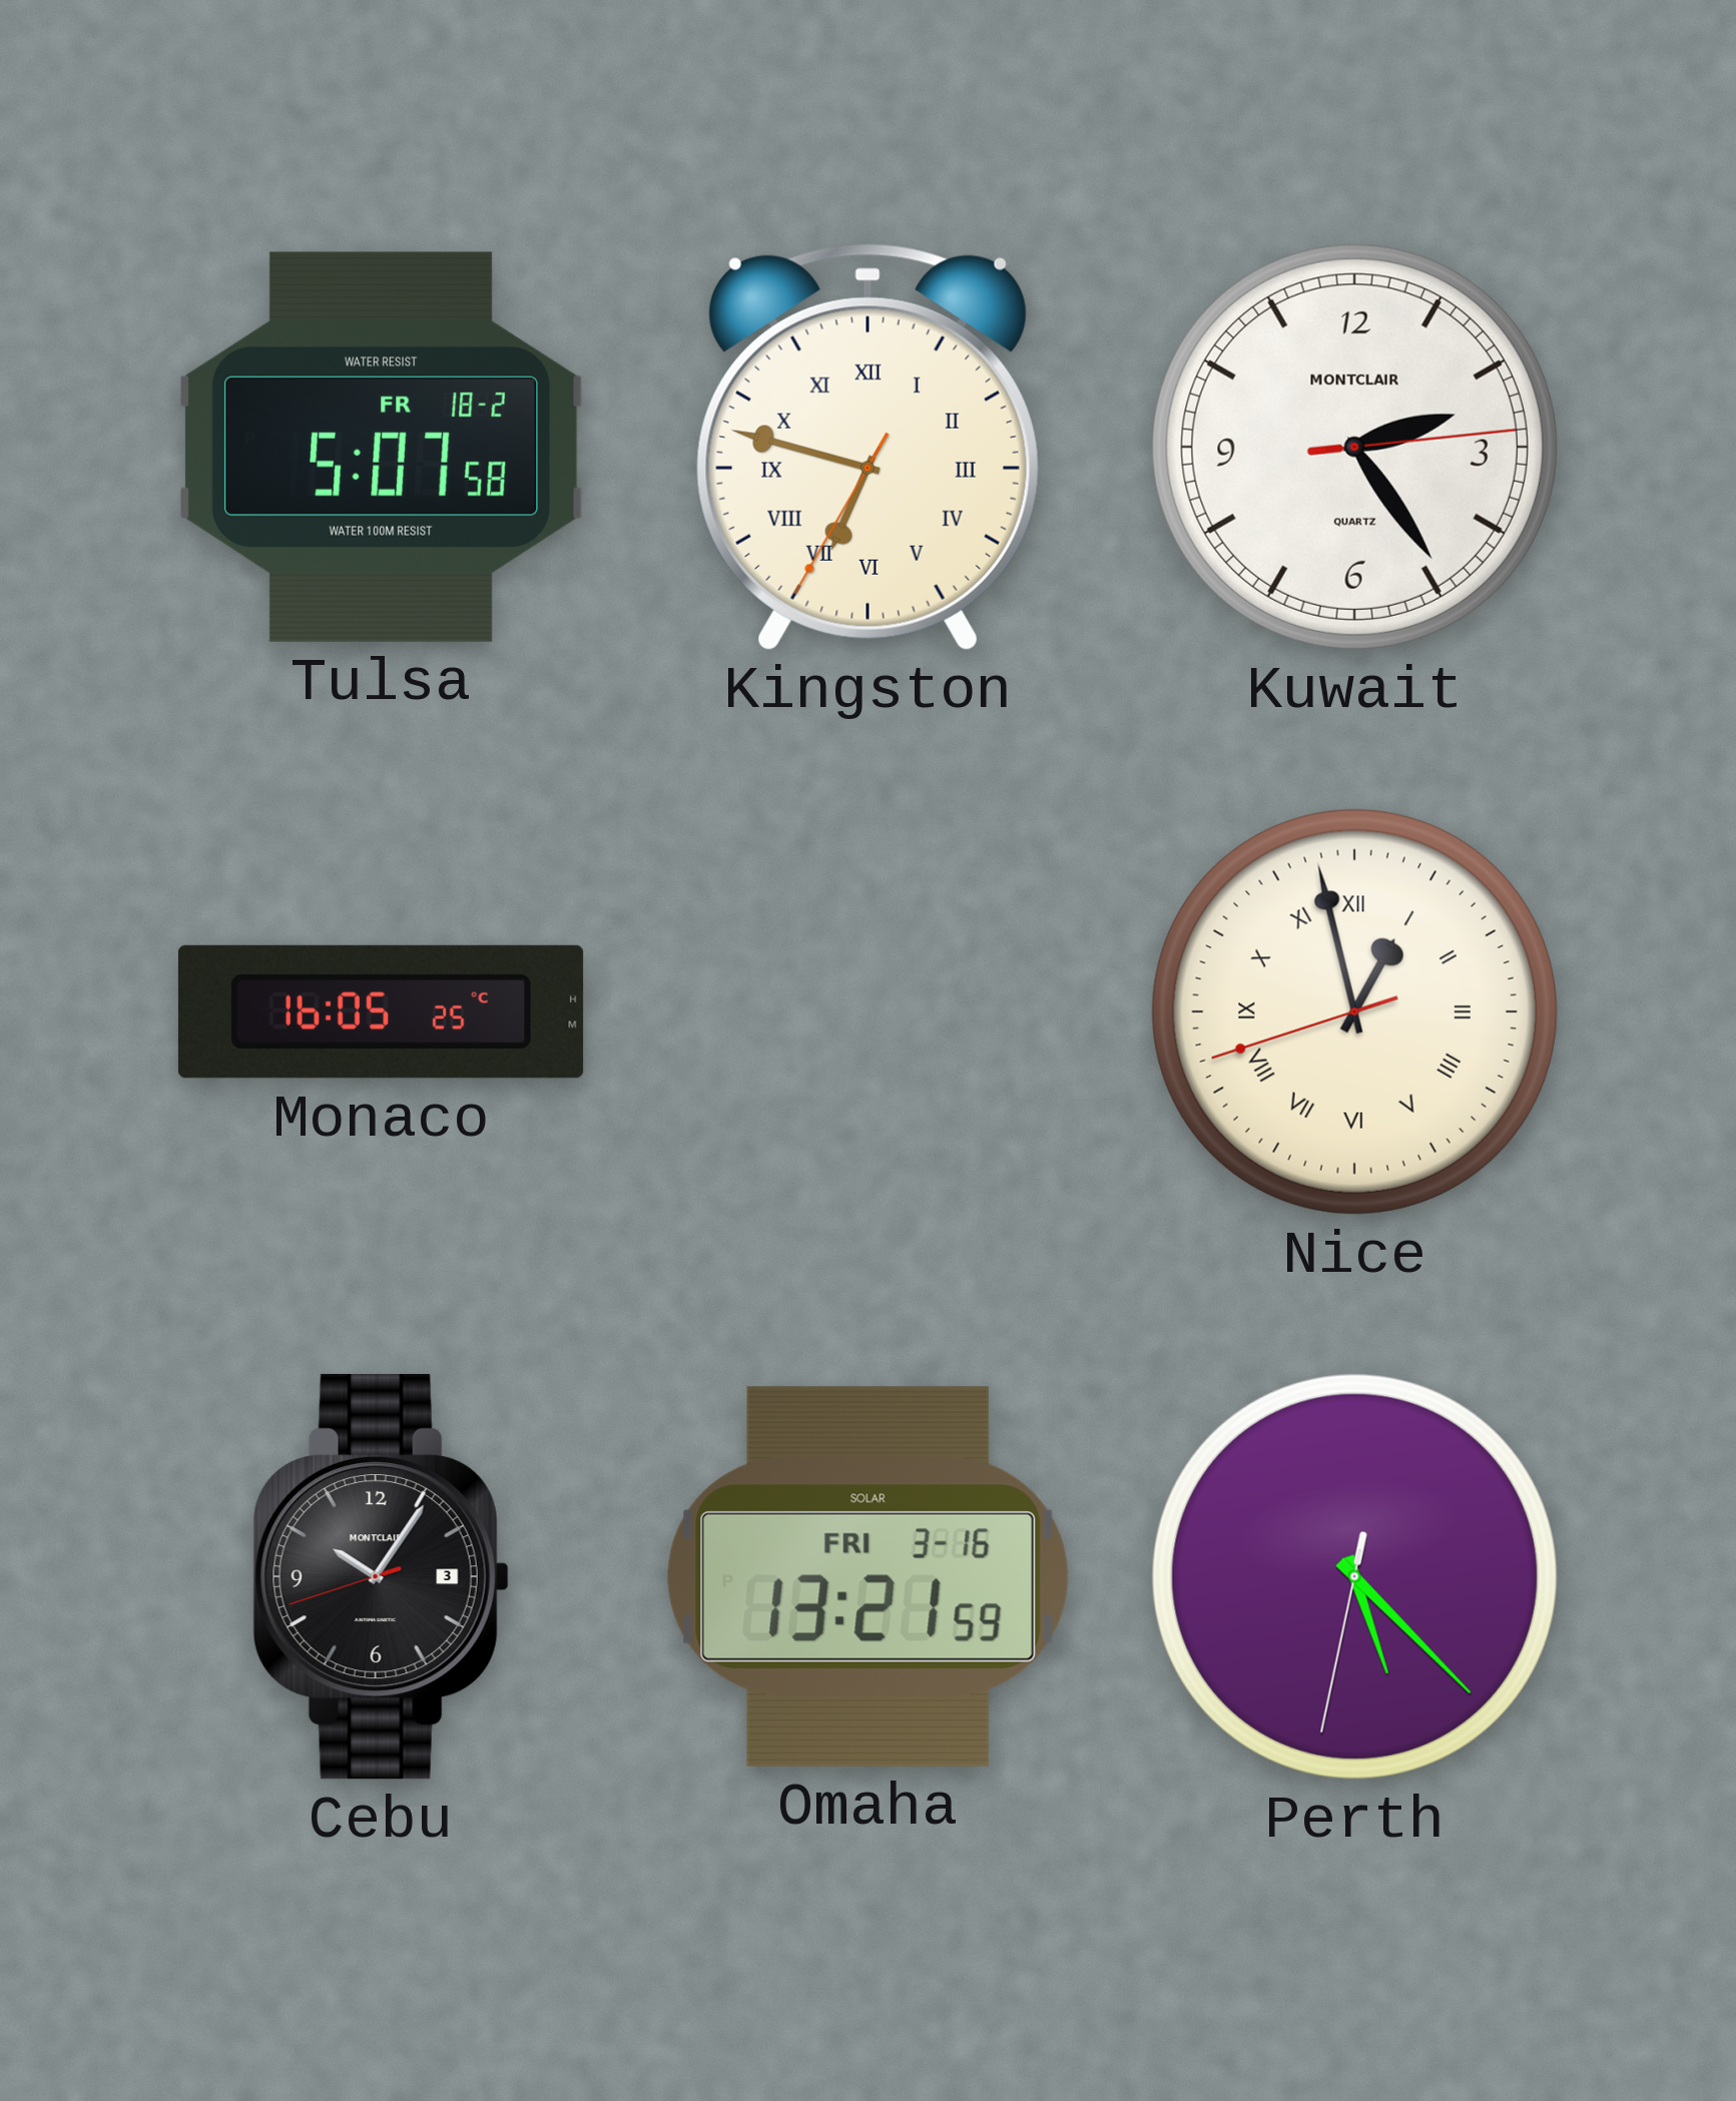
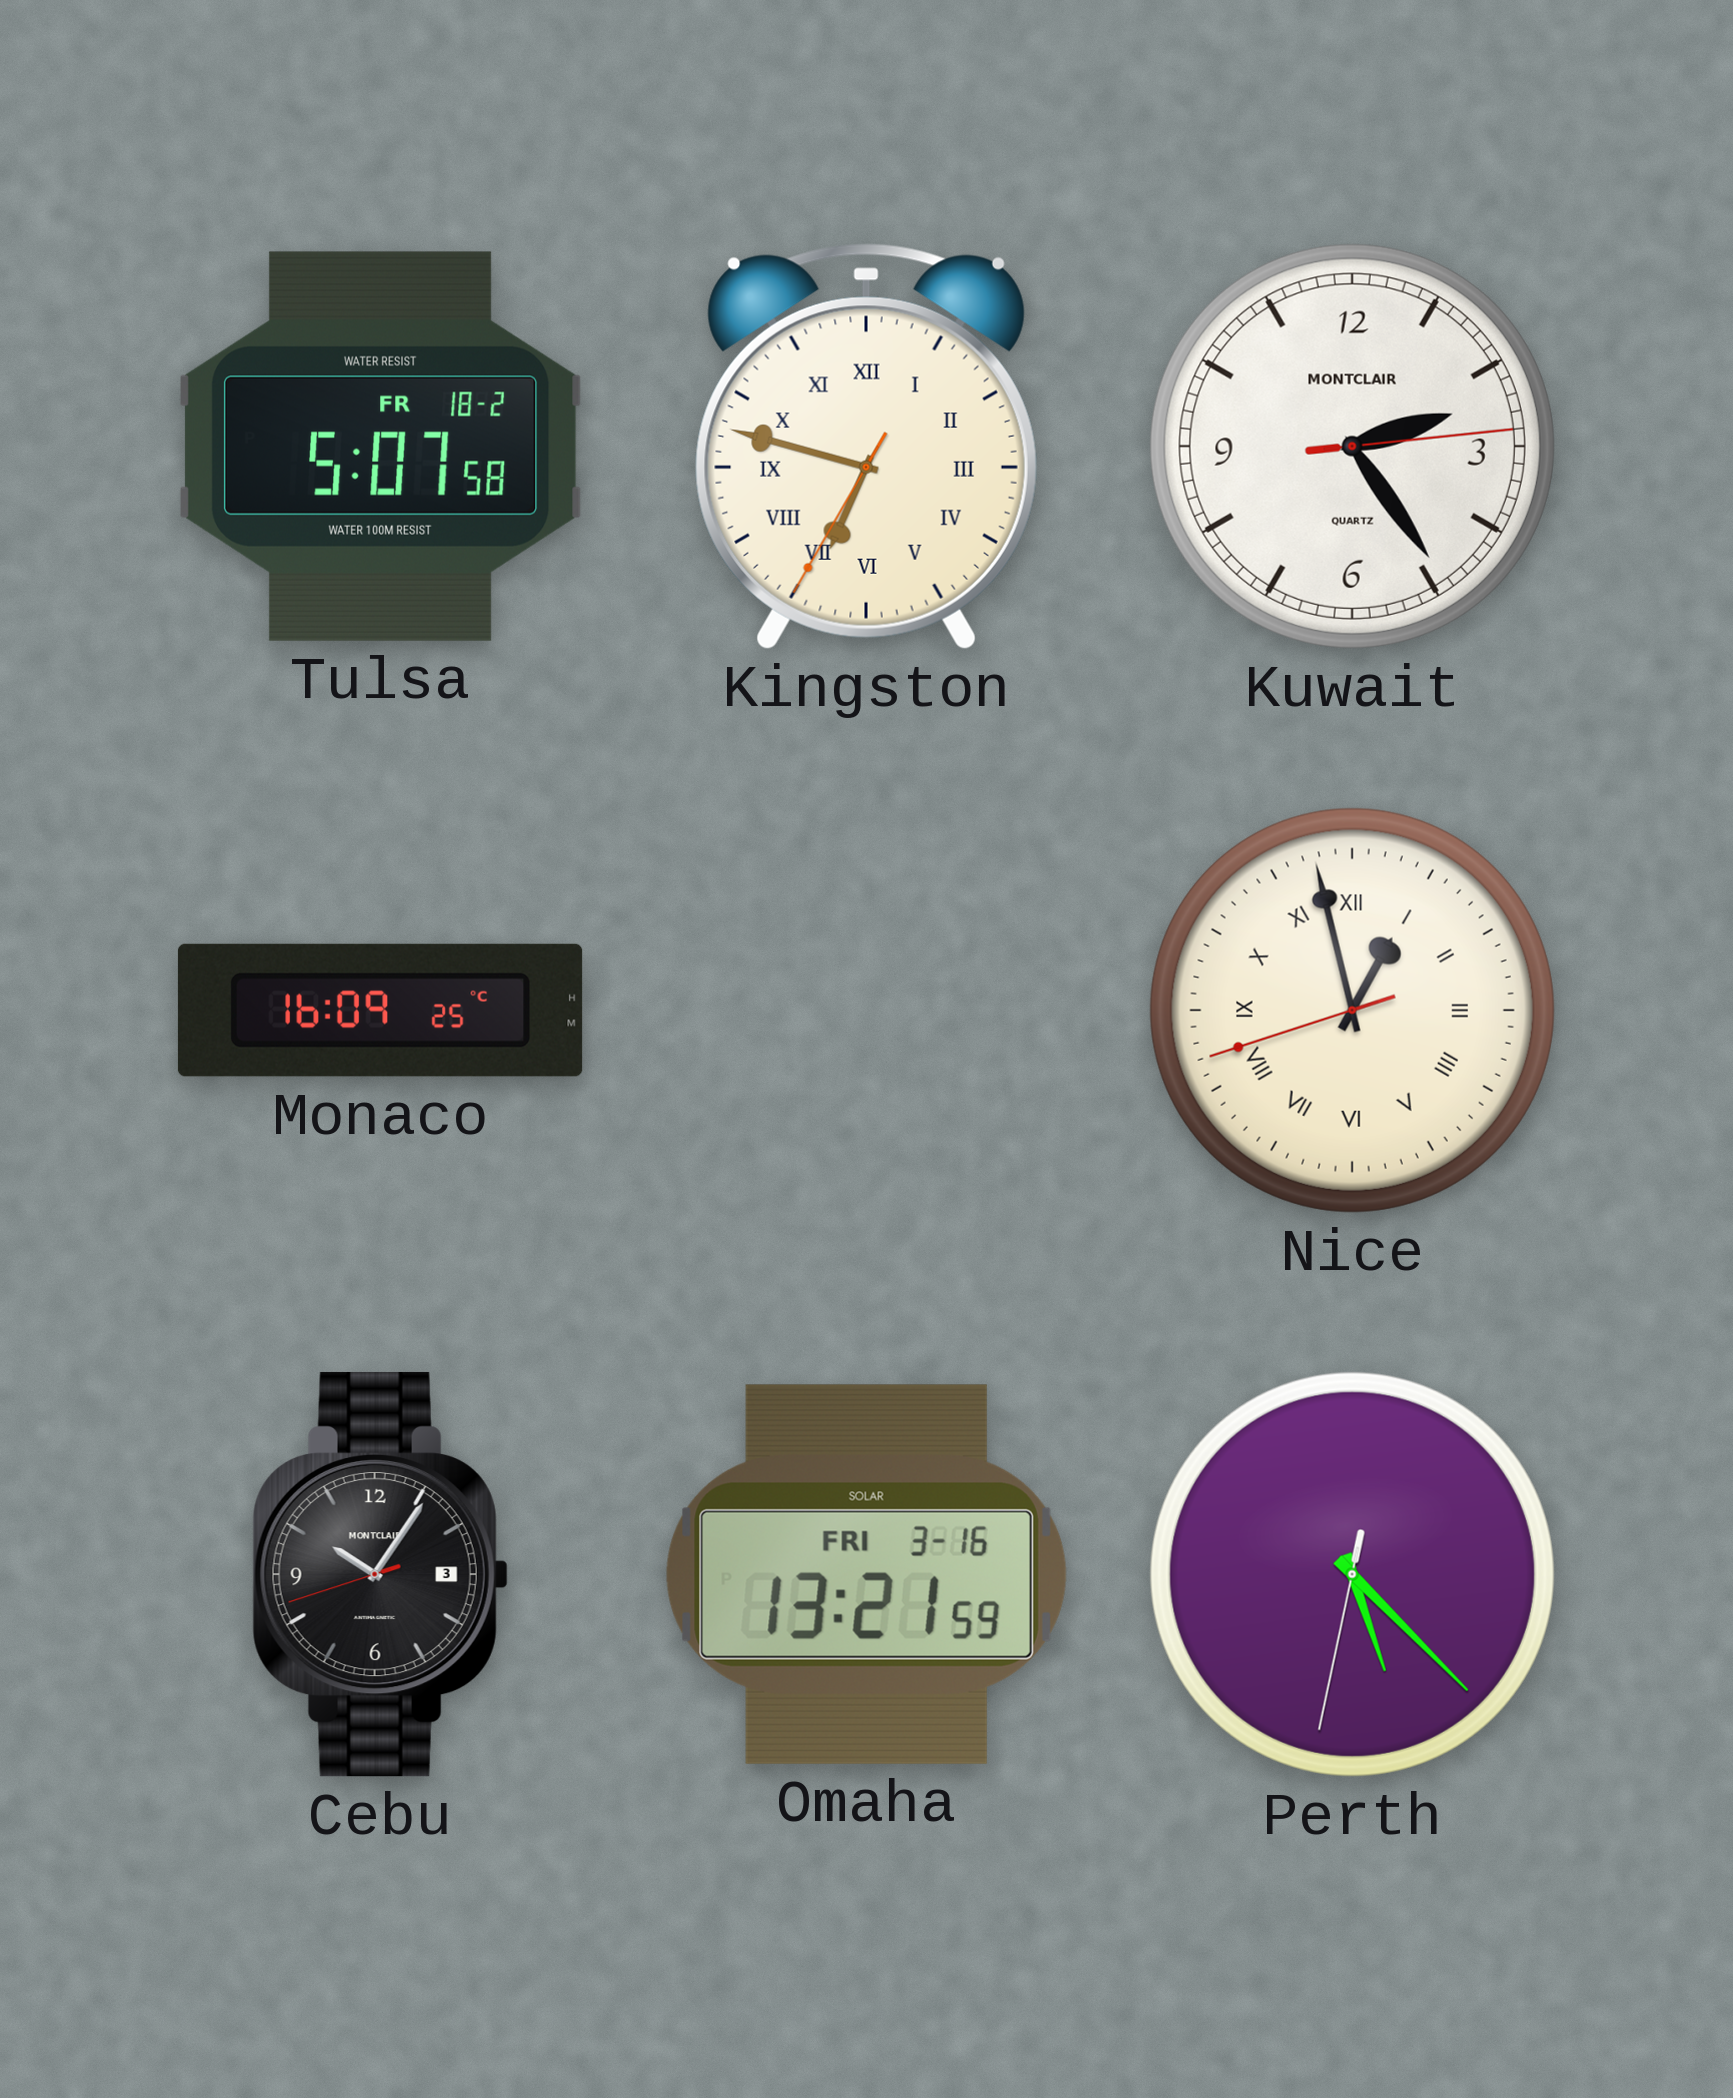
Monaco: 16:05 -> 16:09 (380, 1010)
